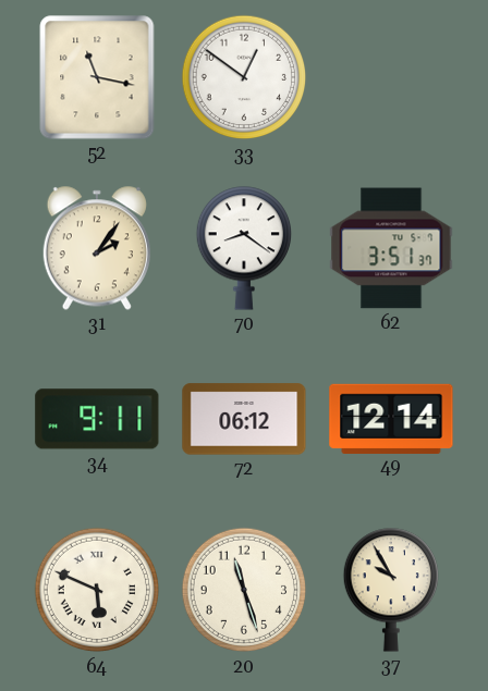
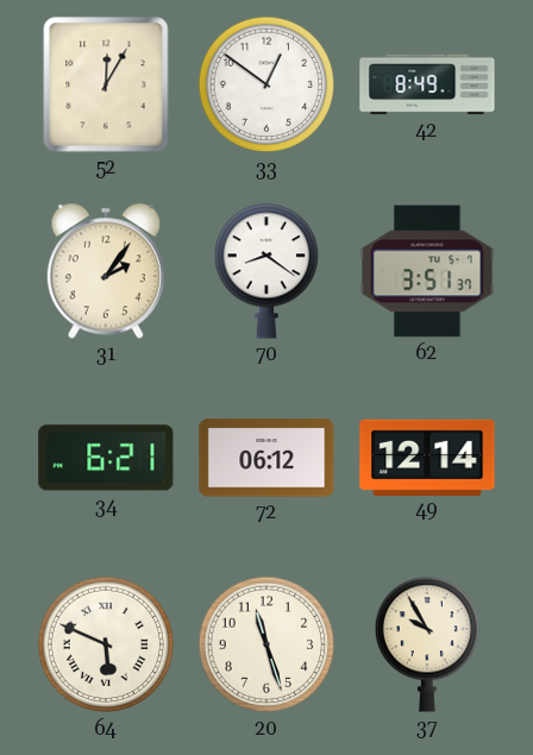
52: 11:17 -> 12:05 (106, 84)
42: none -> 8:49 (427, 84)
34: 9:11 -> 6:21 (106, 458)
